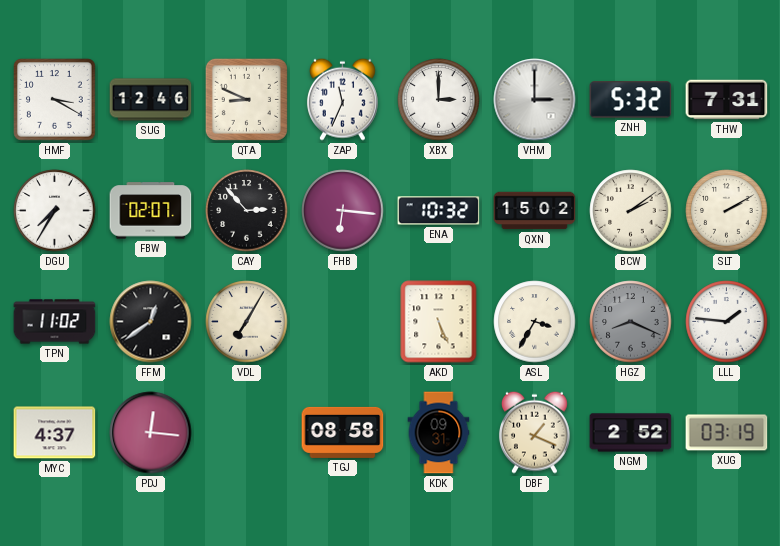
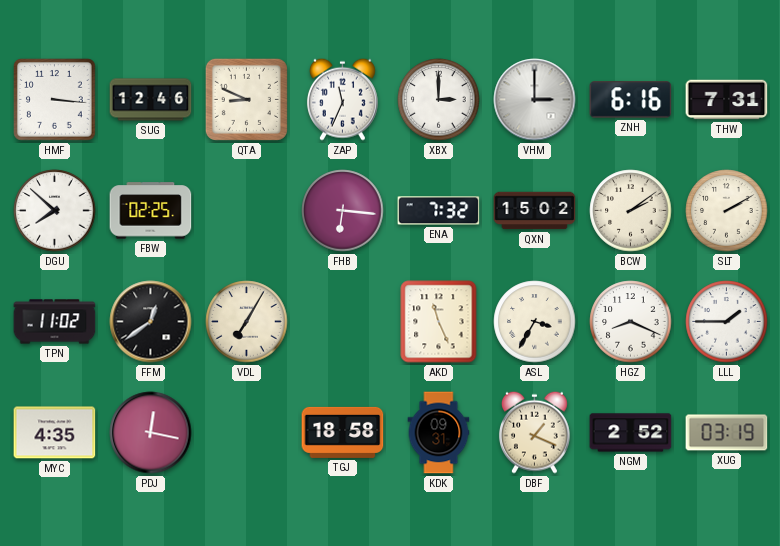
HMF: 3:20 -> 3:16 (55, 100)
ZNH: 5:32 -> 6:16 (631, 100)
DGU: 7:35 -> 7:52 (55, 211)
FBW: 02:07 -> 02:25 (151, 211)
CAY: 2:53 -> none (247, 211)
ENA: 10:32 -> 7:32 (439, 211)
AKD: 5:26 -> 11:26 (439, 322)
HGZ dial: grey -> white (631, 322)
LLL: 1:46 -> 1:45 (727, 322)
MYC: 4:37 -> 4:35 (55, 433)
PDJ: 12:16 -> 12:17 (151, 433)
TGJ: 08:58 -> 18:58 (343, 432)
